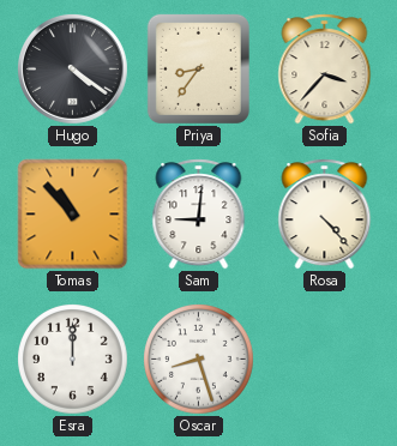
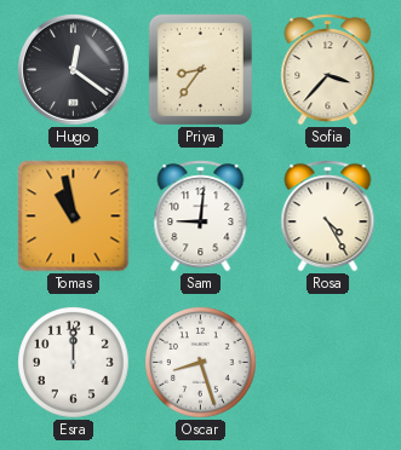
Hugo: 4:21 -> 12:21 (73, 69)
Tomas: 10:53 -> 10:58 (74, 217)
Rosa: 4:23 -> 4:25 (328, 217)
